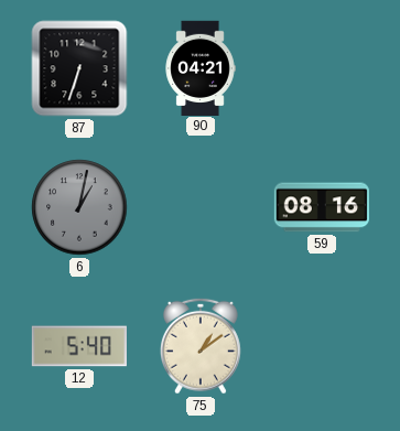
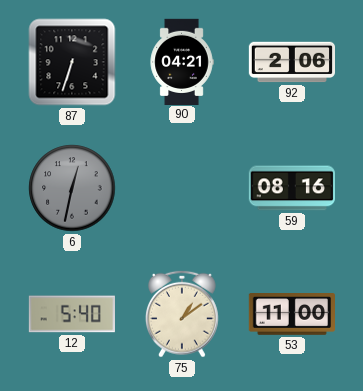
92: none -> 2:06 (292, 62)
6: 1:02 -> 12:32 (72, 188)
53: none -> 11:00 (291, 315)
